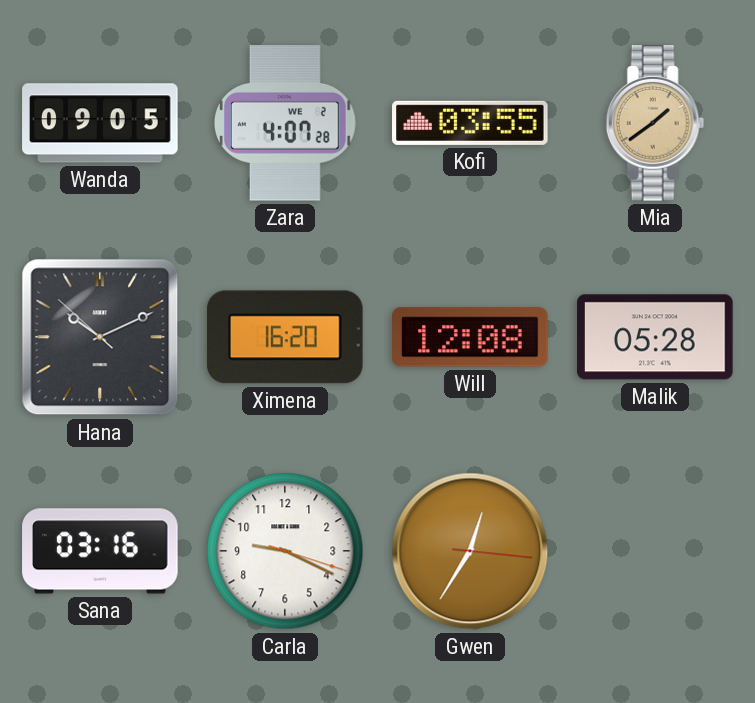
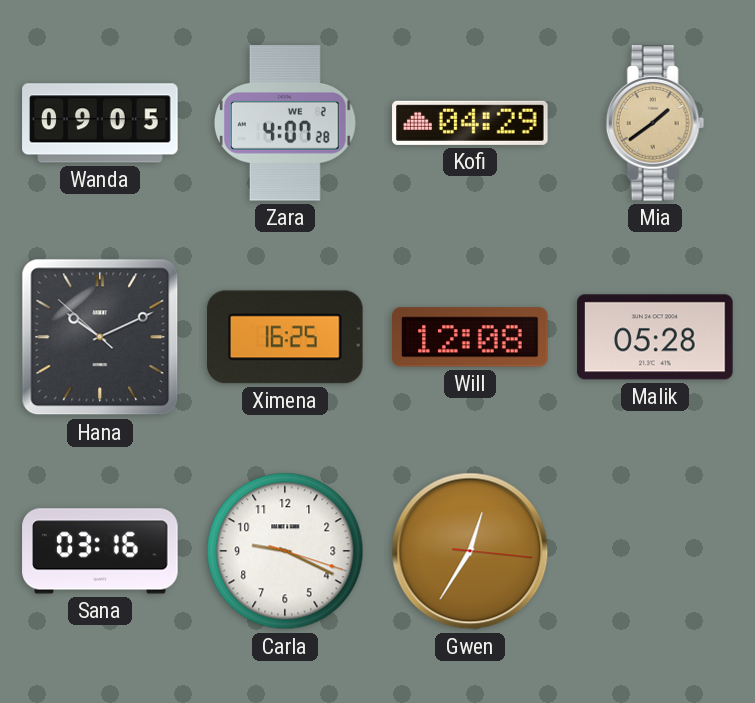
Kofi: 03:55 -> 04:29 (470, 123)
Ximena: 16:20 -> 16:25 (286, 337)
